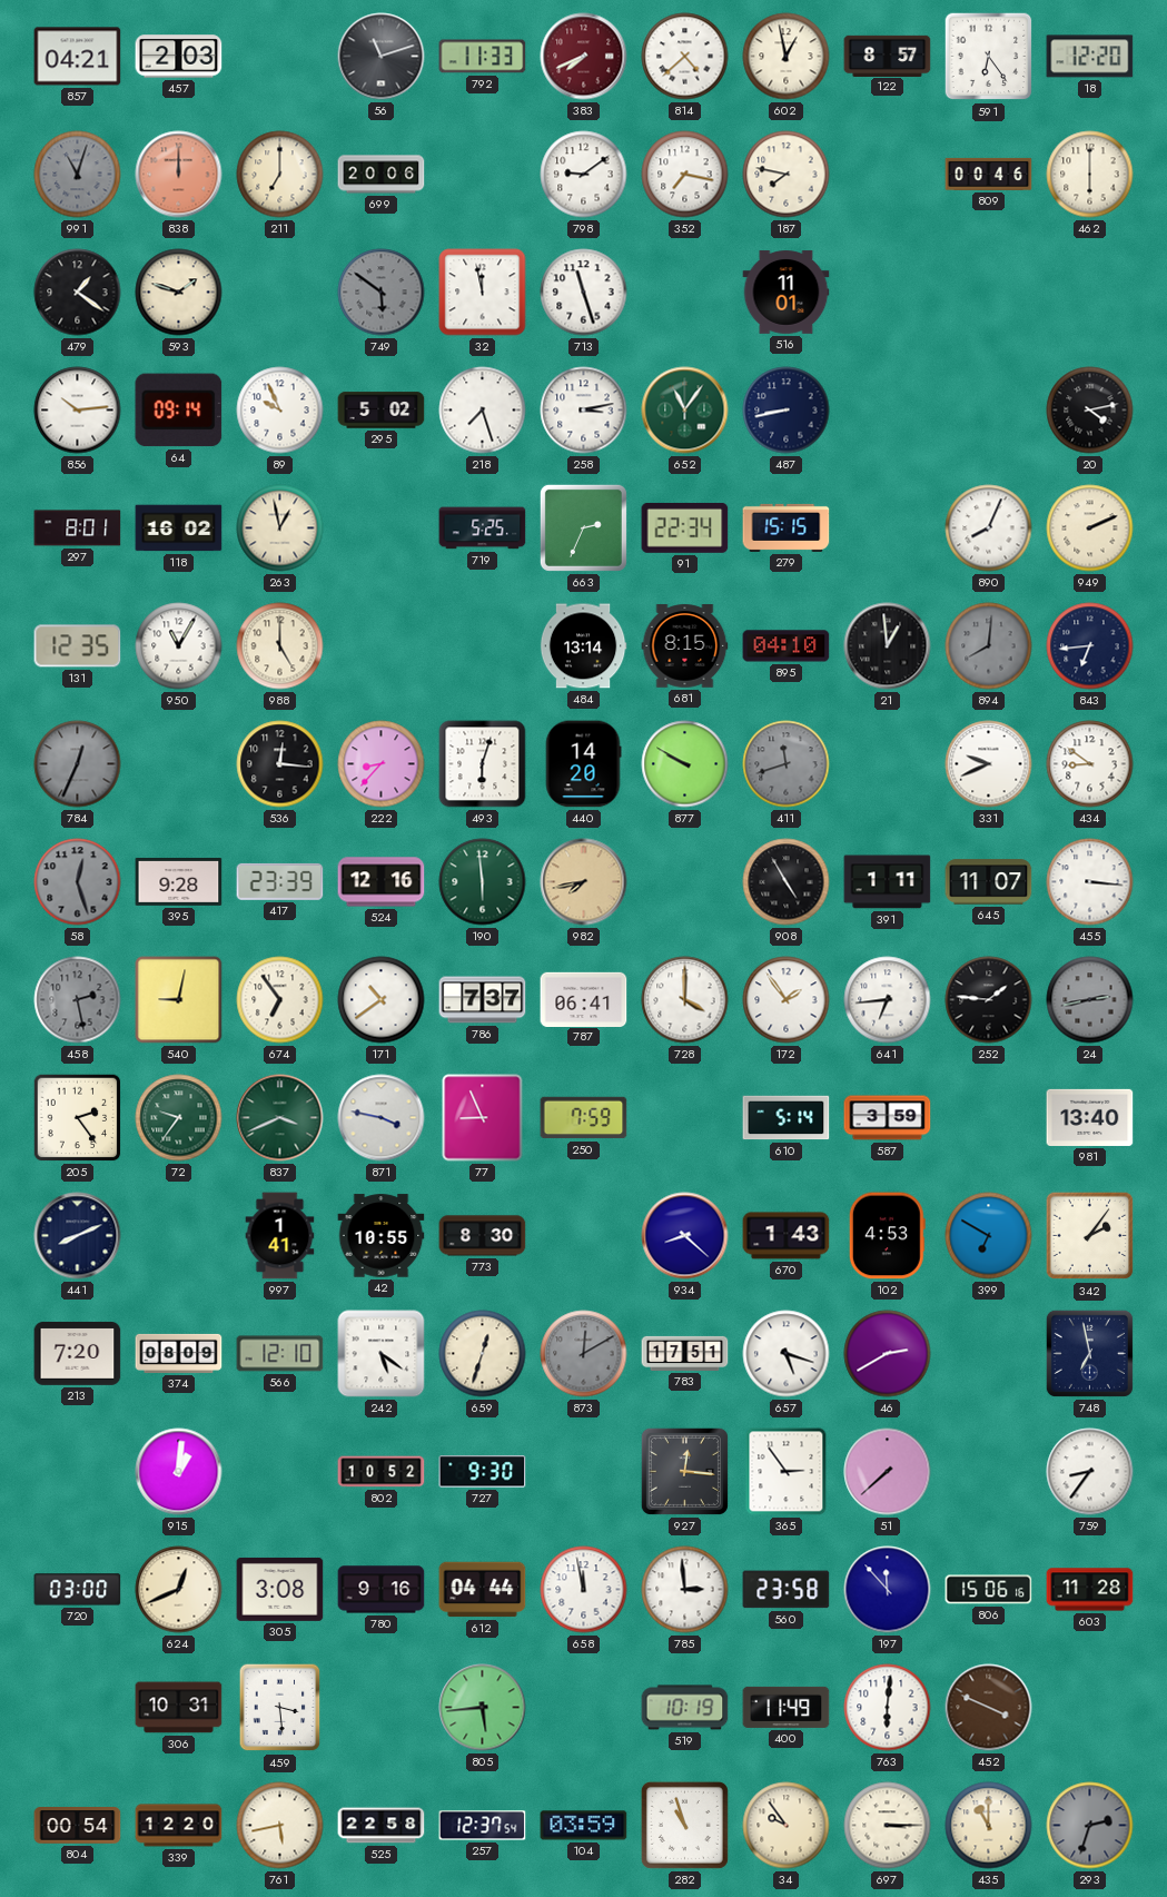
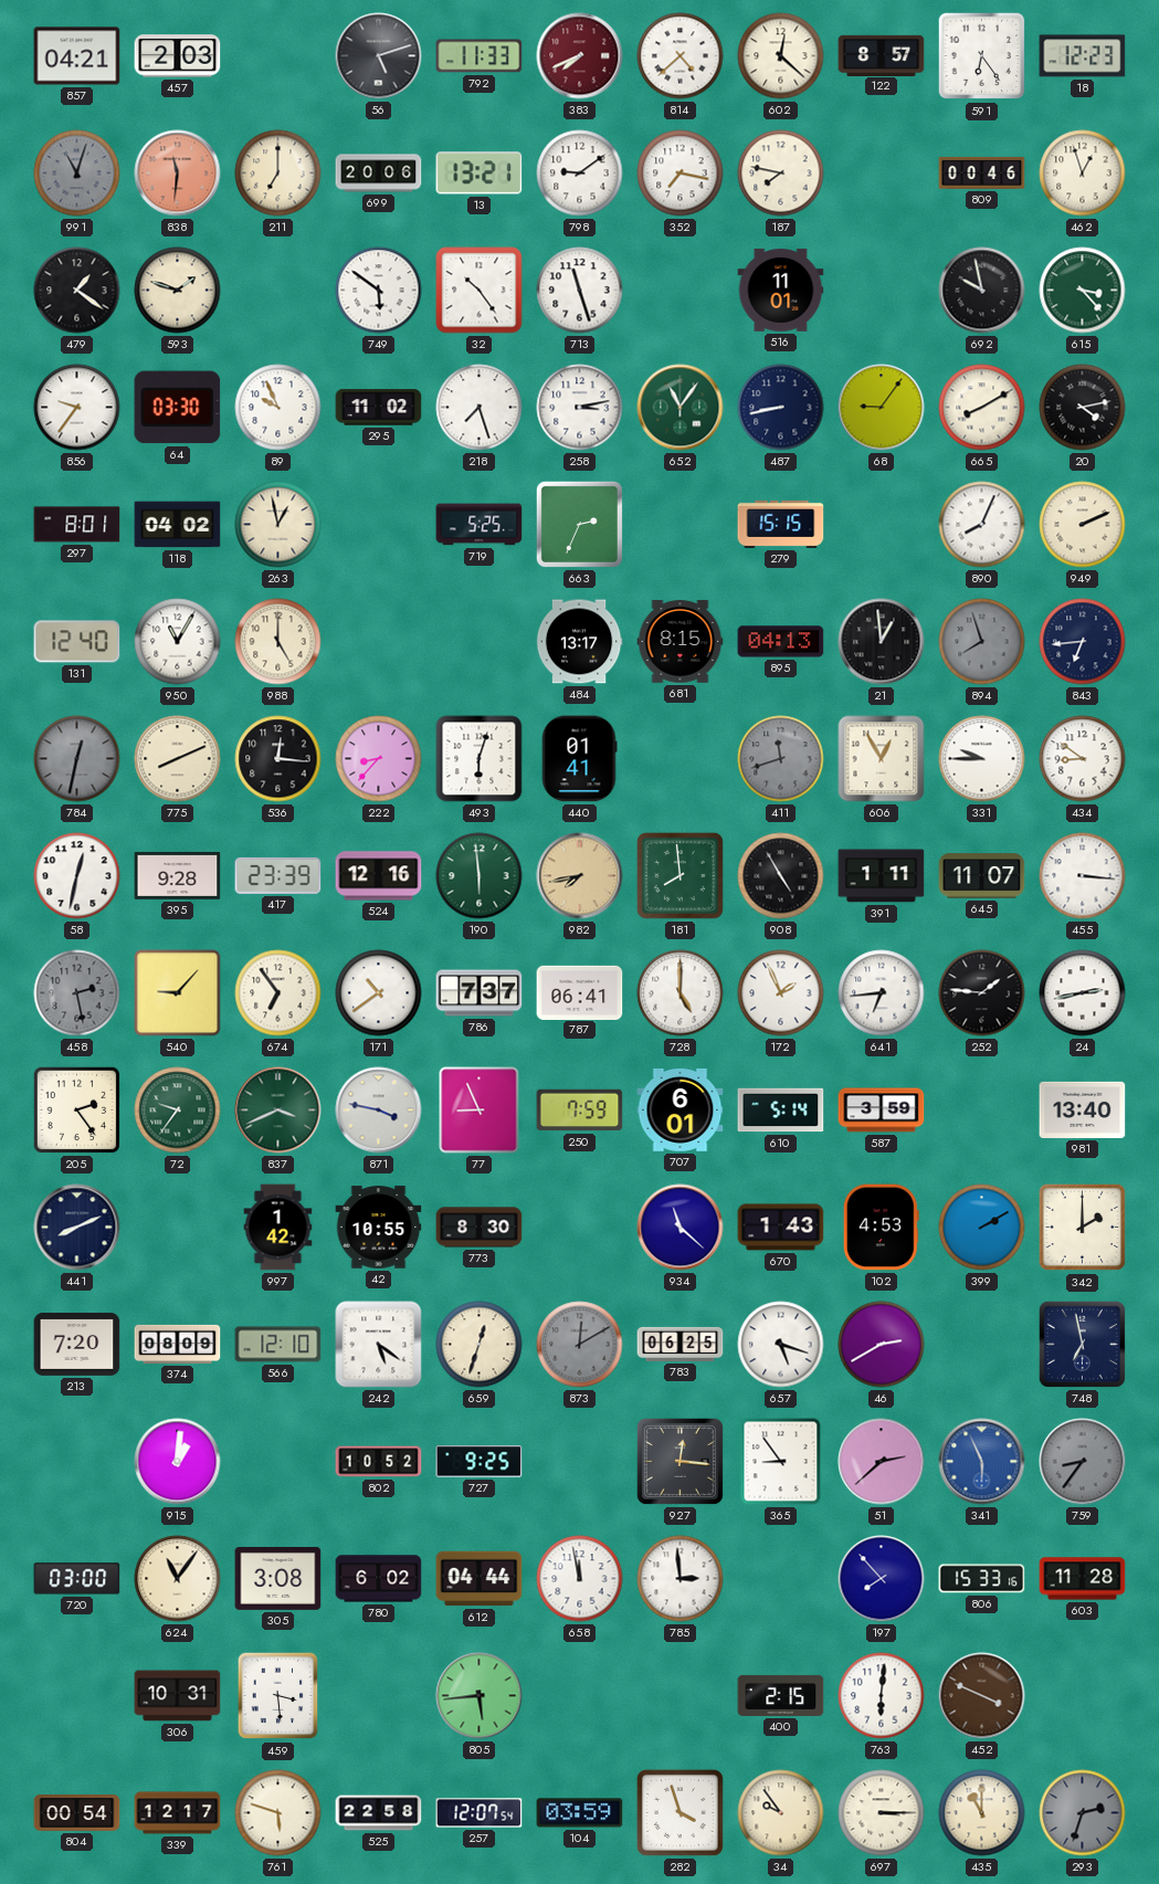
56: 11:12 -> 5:12 (379, 56)
602: 12:58 -> 12:22 (781, 56)
18: 12:20 -> 12:23 (1083, 56)
838: 12:00 -> 11:31 (178, 173)
13: none -> 13:21 (480, 173)
462: 6:00 -> 12:57 (1083, 173)
749 dial: grey -> white (379, 291)
32: 11:58 -> 10:24 (480, 291)
692: none -> 9:58 (982, 291)
615: none -> 3:23 (1083, 291)
856: 10:14 -> 9:36 (77, 408)
64: 09:14 -> 03:30 (178, 408)
295: 5:02 -> 11:02 (379, 408)
68: none -> 9:06 (882, 408)
665: none -> 8:10 (982, 408)
118: 16:02 -> 04:02 (178, 525)
91: 22:34 -> none (685, 527)
131: 12:35 -> 12:40 (77, 642)
484: 13:14 -> 13:17 (579, 642)
895: 04:10 -> 04:13 (781, 642)
894: 8:01 -> 7:57 (982, 642)
784: 12:34 -> 12:32 (77, 759)
775: none -> 8:11 (178, 759)
440: 14:20 -> 01:41 (579, 759)
877: 9:50 -> none (685, 764)
606: none -> 12:55 (882, 759)
331: 9:41 -> 9:45 (982, 759)
58: 12:27 -> 12:32 (77, 876)
58 dial: grey -> white (77, 876)
181: none -> 7:59 (679, 875)
540: 9:02 -> 9:07 (178, 993)
728: 4:00 -> 5:00 (681, 993)
172: 1:54 -> 1:56 (781, 993)
24 dial: grey -> white (1083, 993)
707: none -> 6:01 (681, 1109)
997: 1:41 -> 1:42 (278, 1228)
934: 8:22 -> 11:22 (681, 1228)
399: 6:50 -> 2:10 (982, 1228)
342: 2:06 -> 2:00 (1083, 1228)
783: 17:51 -> 06:25 (681, 1344)
727: 9:30 -> 9:25 (480, 1462)
365: 2:54 -> 8:54 (781, 1462)
51: 7:38 -> 2:38 (882, 1462)
341: none -> 5:56 (982, 1462)
759 dial: white -> grey (1083, 1462)
624: 12:41 -> 11:06 (178, 1579)
780: 9:16 -> 6:02 (379, 1579)
560: 23:58 -> none (787, 1590)
197: 11:53 -> 7:53 (882, 1579)
806: 15:06 -> 15:33 (982, 1579)
519: 10:19 -> none (685, 1708)
400: 11:49 -> 2:15 (781, 1695)
339: 12:20 -> 12:17 (178, 1813)
761: 5:43 -> 5:48 (278, 1813)
257: 12:37 -> 12:07 (480, 1813)
282: 10:57 -> 3:57 (679, 1812)
